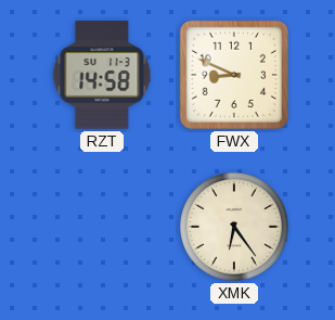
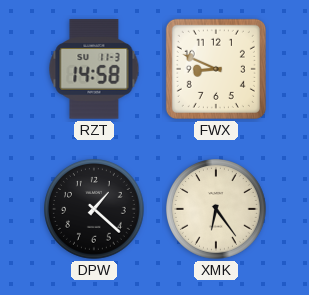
DPW: none -> 1:22 (95, 210)
